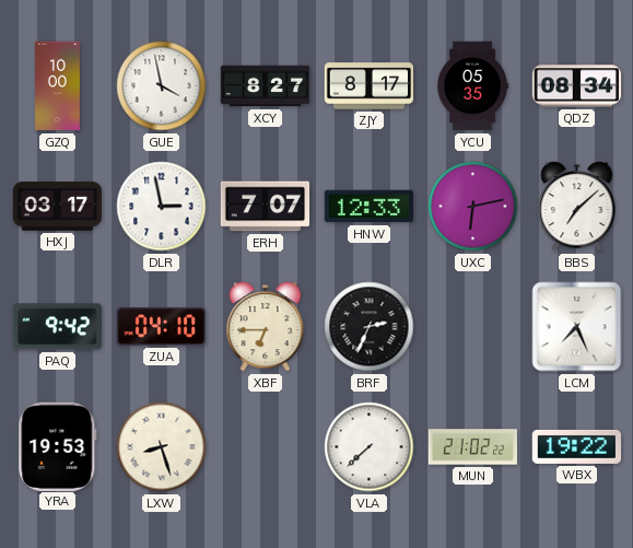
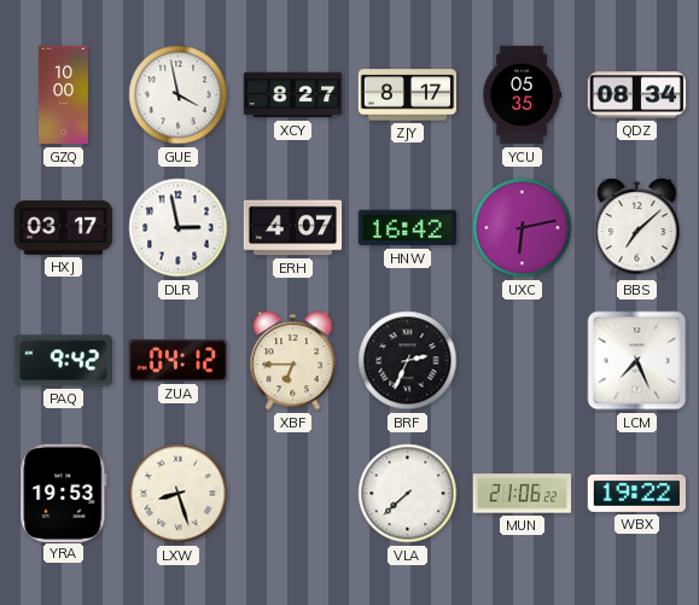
ERH: 7:07 -> 4:07 (293, 228)
HNW: 12:33 -> 16:42 (407, 228)
ZUA: 04:10 -> 04:12 (177, 361)
MUN: 21:02 -> 21:06 (523, 494)
